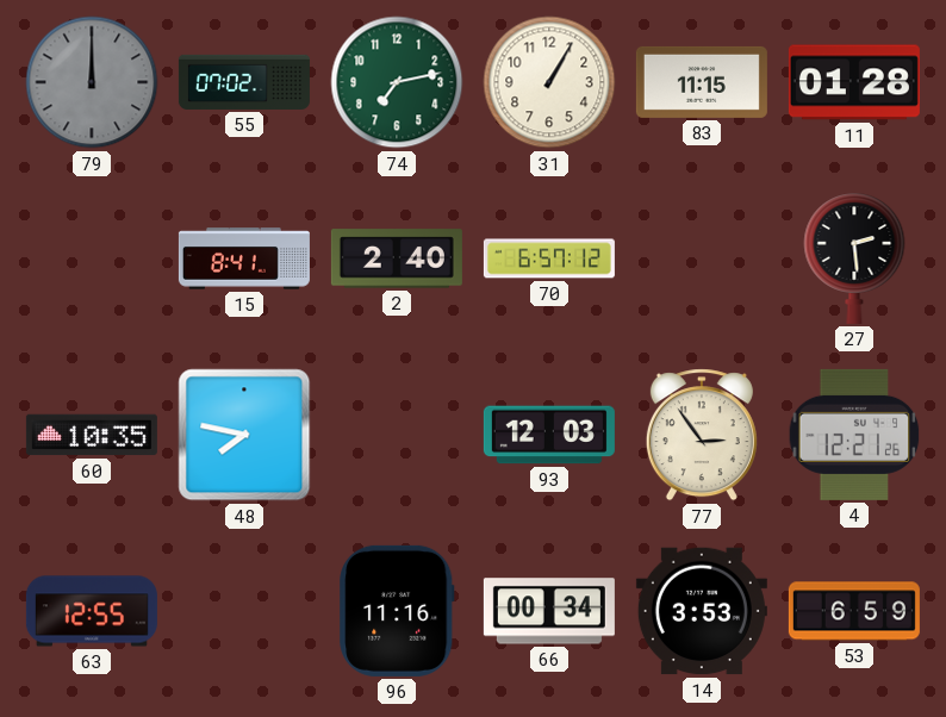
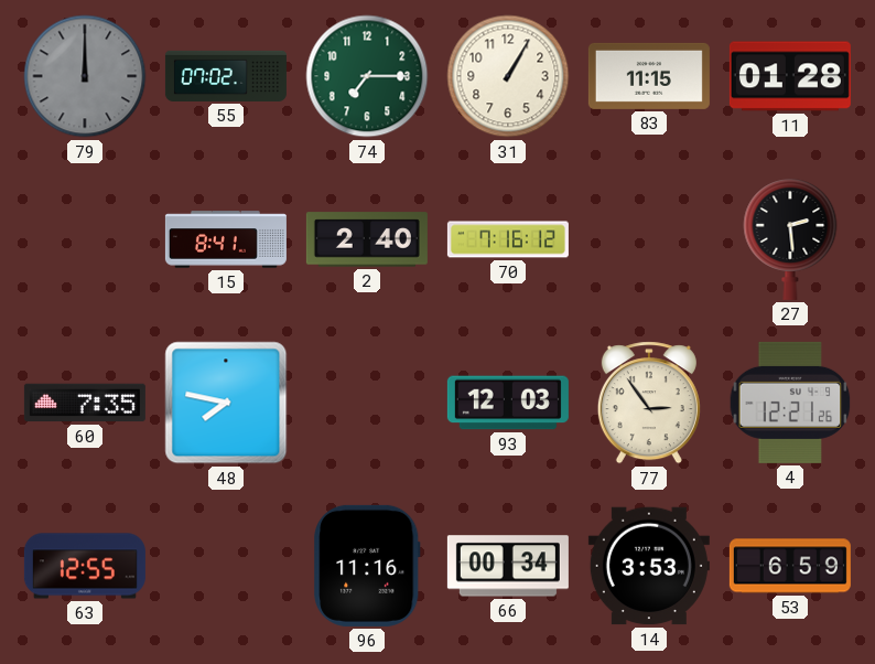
74: 7:13 -> 7:15 (367, 76)
70: 6:57 -> 7:16 (508, 239)
60: 10:35 -> 7:35 (85, 403)
